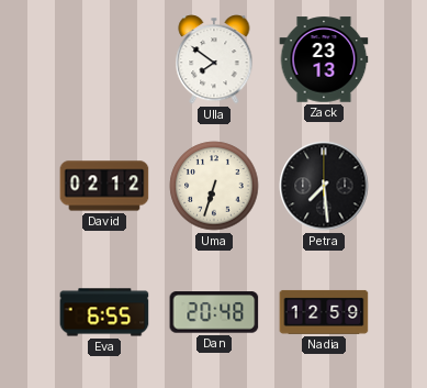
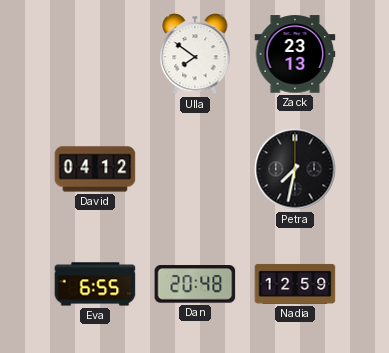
David: 02:12 -> 04:12 (95, 169)
Uma: 6:33 -> none (214, 186)
Petra: 7:29 -> 7:32 (295, 169)
